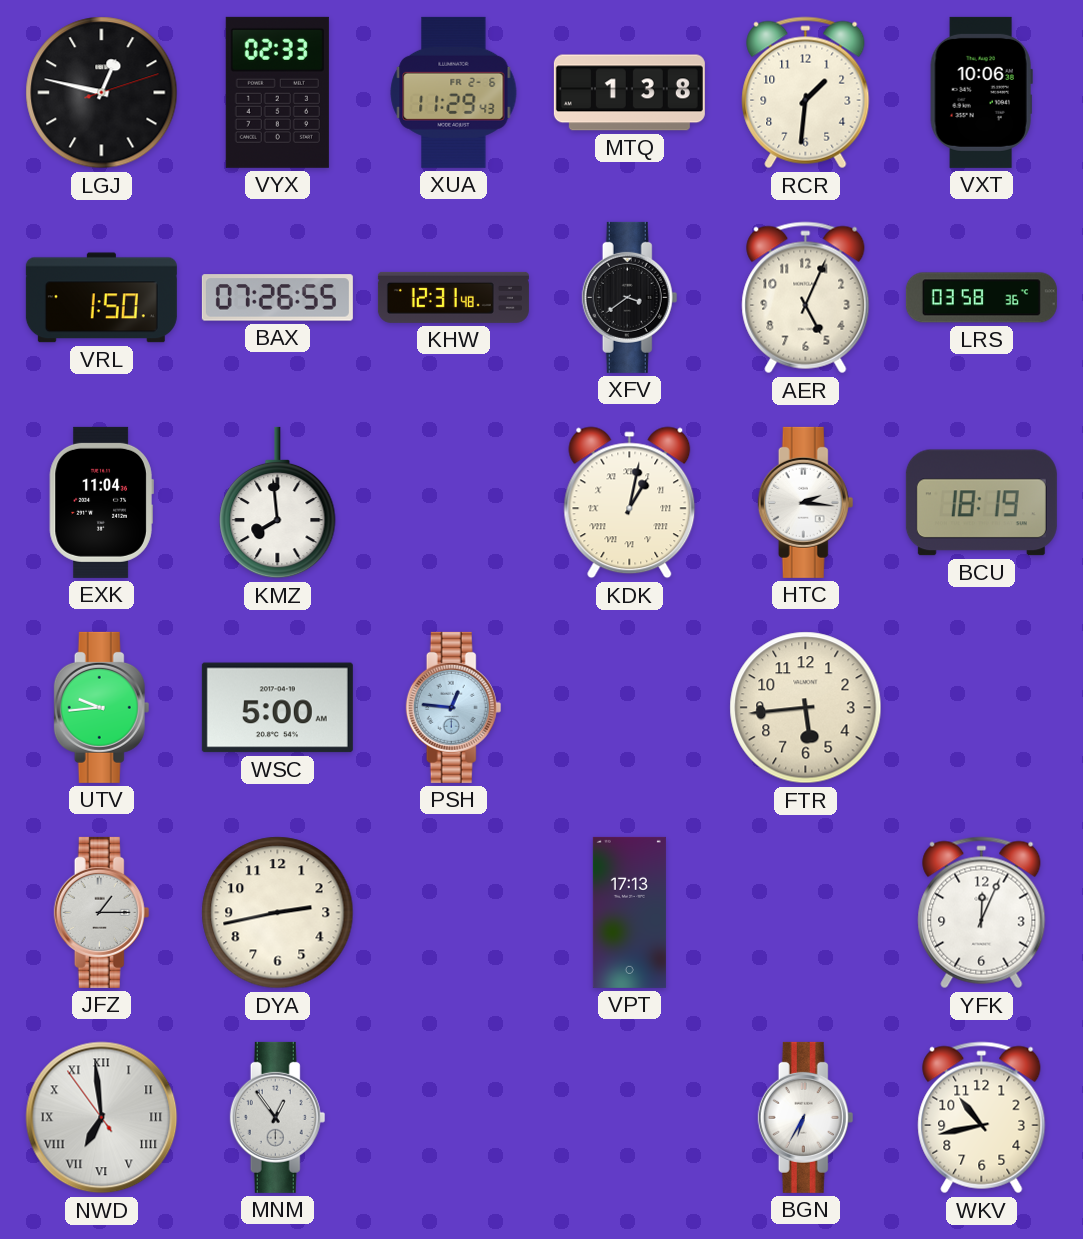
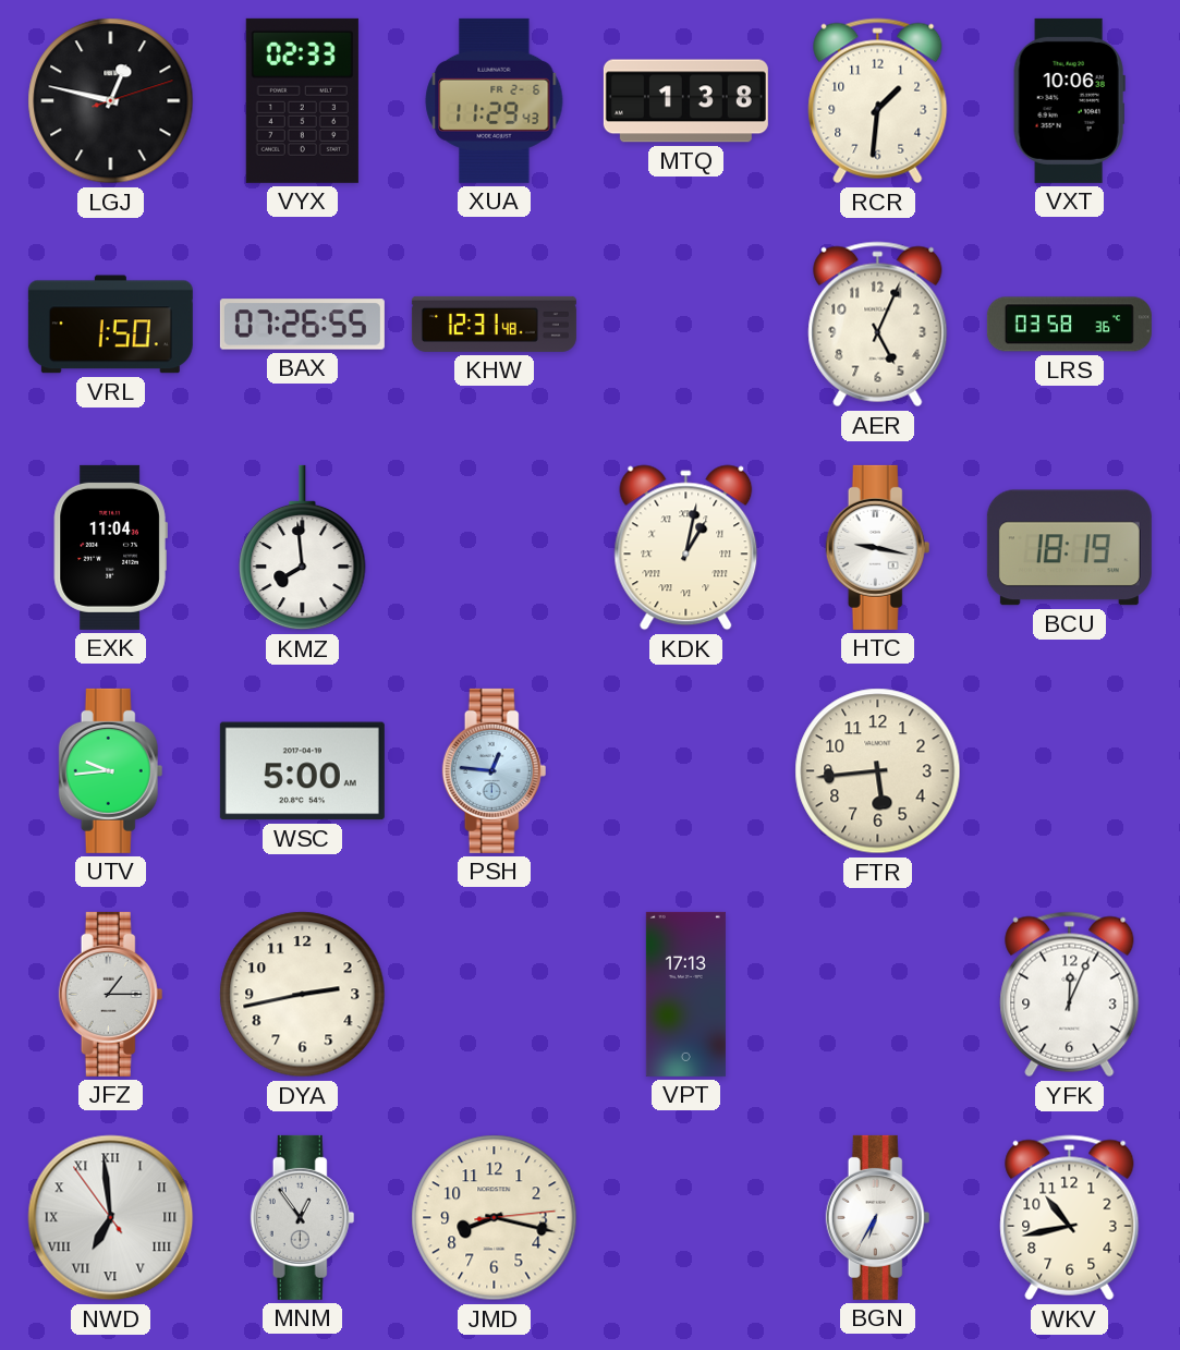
XFV: 3:39 -> none (630, 297)
HTC: 2:16 -> 9:17 (878, 547)
JMD: none -> 8:17 (495, 1218)
